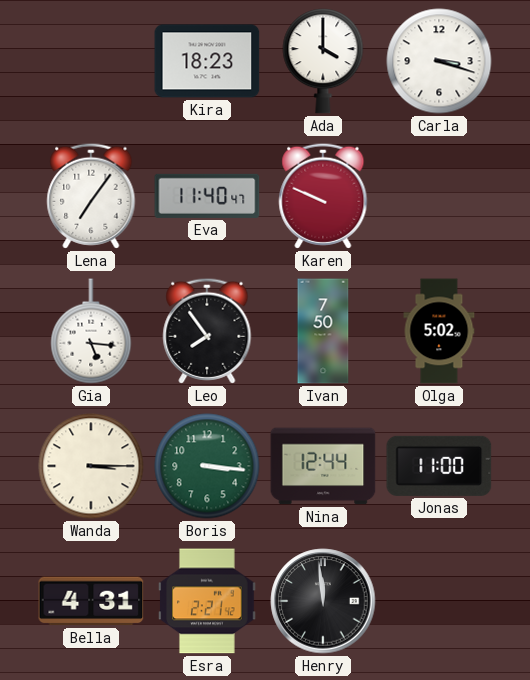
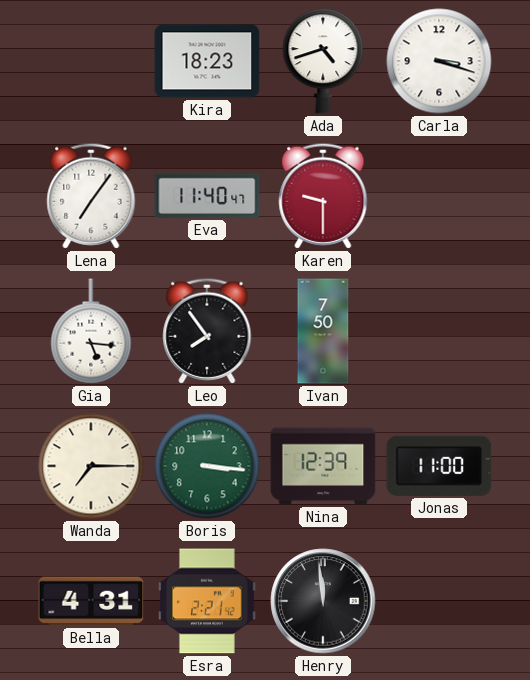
Ada: 4:00 -> 4:42 (323, 61)
Karen: 9:49 -> 9:30 (323, 196)
Olga: 5:02 -> none (439, 331)
Wanda: 3:15 -> 7:15 (91, 466)
Nina: 12:44 -> 12:39 (323, 466)
